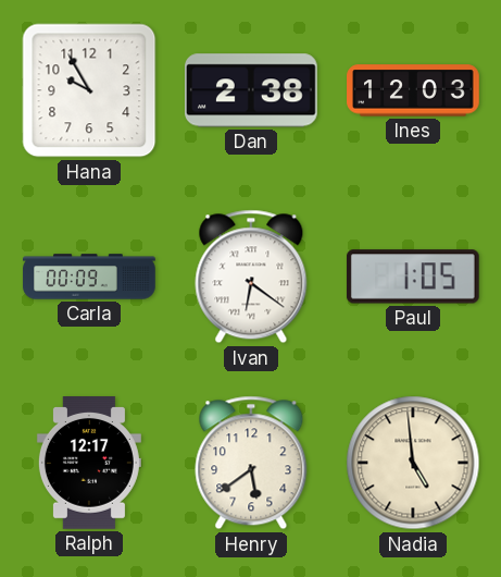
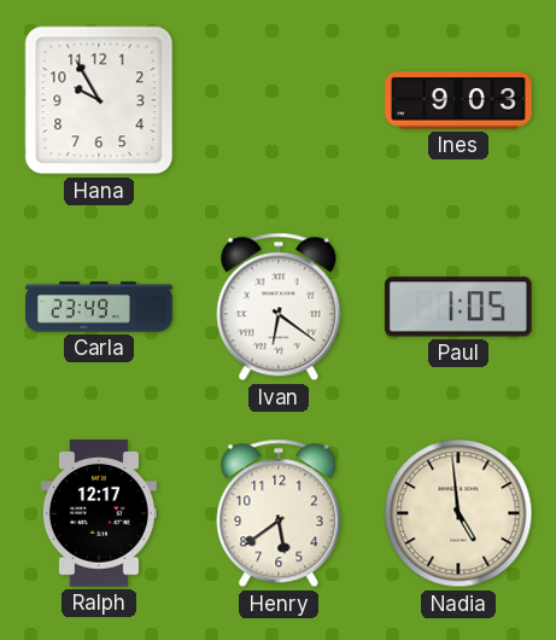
Dan: 2:38 -> none (252, 90)
Ines: 12:03 -> 9:03 (458, 100)
Carla: 00:09 -> 23:49 (99, 307)
